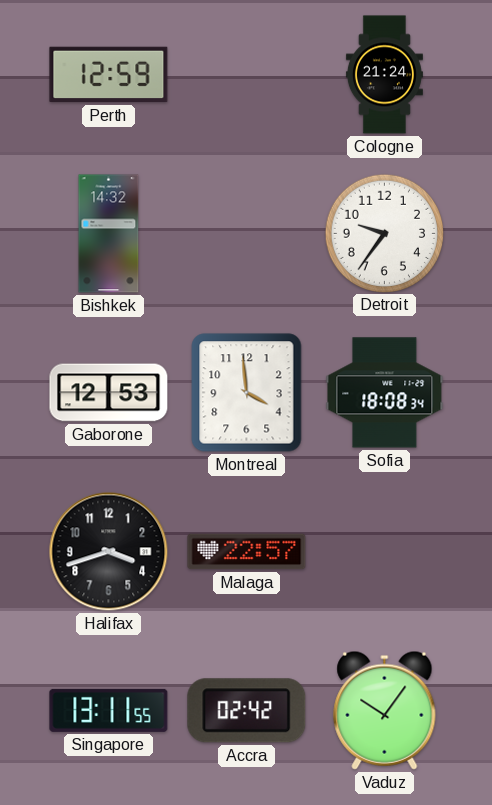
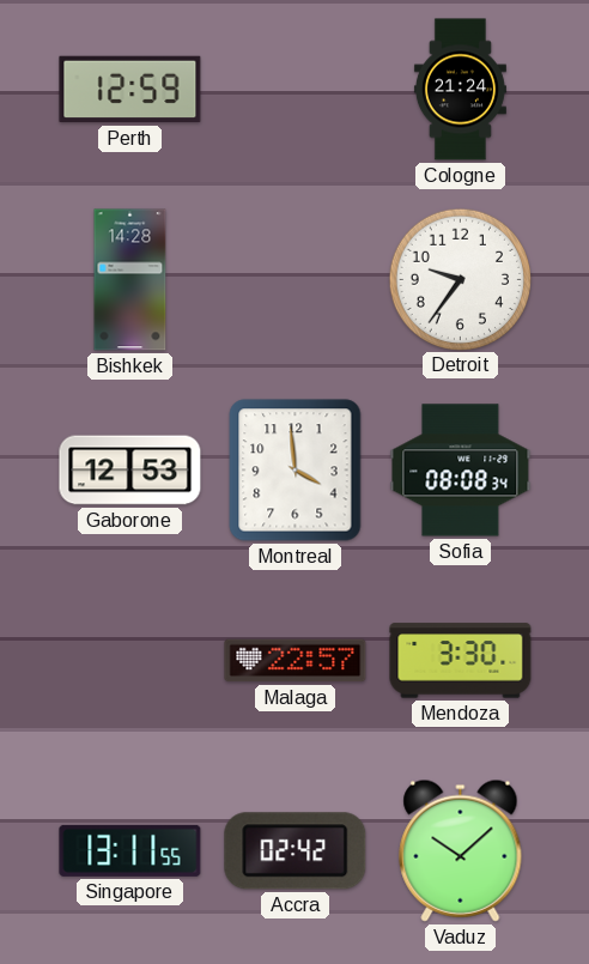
Bishkek: 14:32 -> 14:28 (130, 280)
Sofia: 18:08 -> 08:08 (461, 471)
Halifax: 3:42 -> none (109, 552)
Mendoza: none -> 3:30 (461, 661)
Vaduz: 10:06 -> 10:08 (461, 850)
